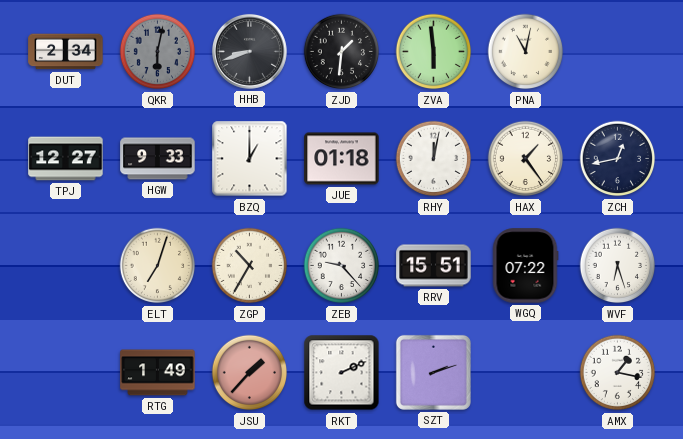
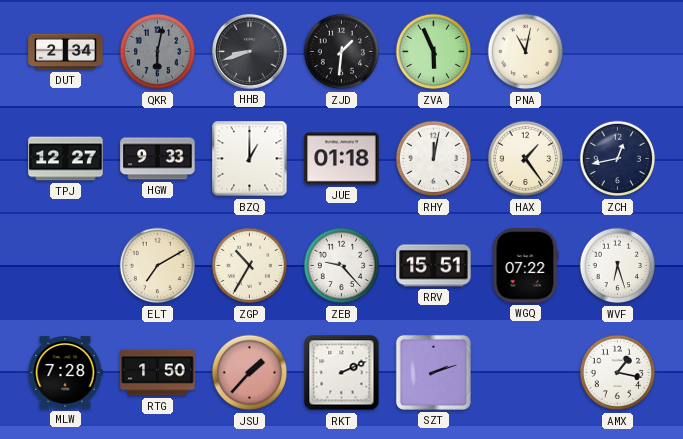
ZVA: 5:59 -> 5:56 (434, 52)
ELT: 7:03 -> 7:10 (158, 266)
MLW: none -> 7:28 (65, 373)
RTG: 1:49 -> 1:50 (158, 373)
